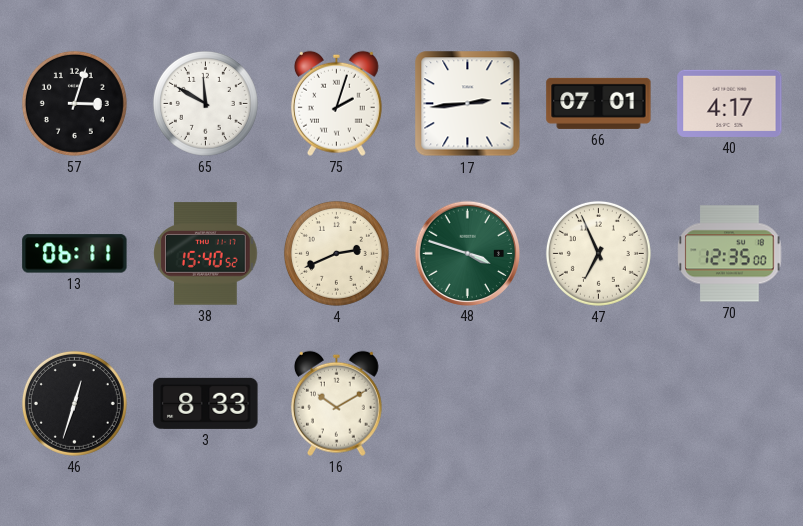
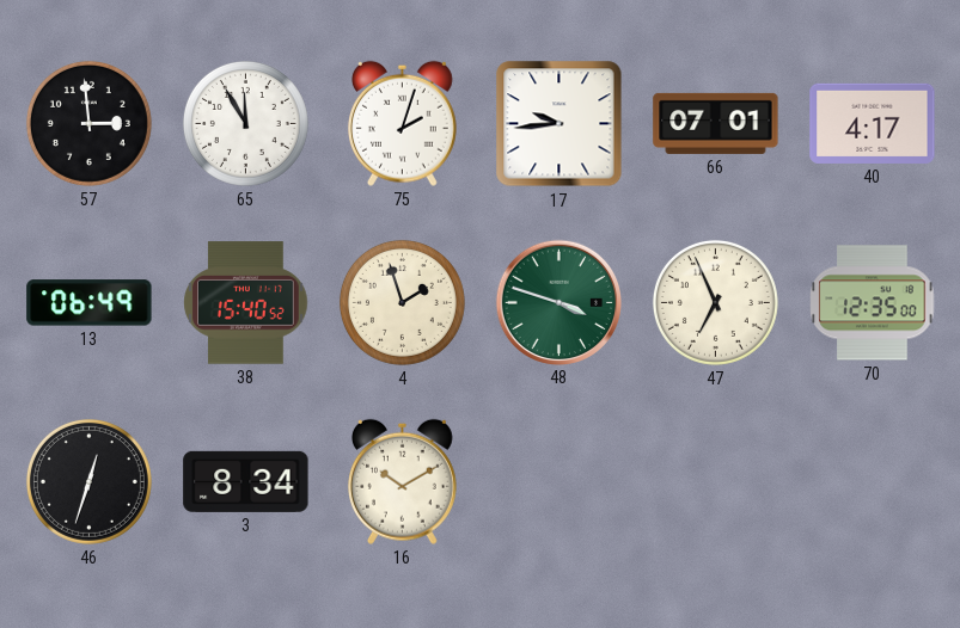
57: 3:03 -> 2:59 (88, 123)
65: 11:50 -> 11:55 (245, 123)
17: 2:44 -> 9:44 (560, 124)
13: 06:11 -> 06:49 (90, 303)
4: 2:41 -> 1:57 (402, 302)
3: 8:33 -> 8:34 (246, 481)
